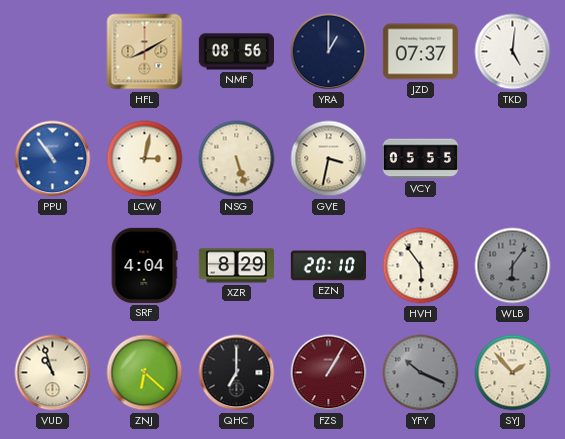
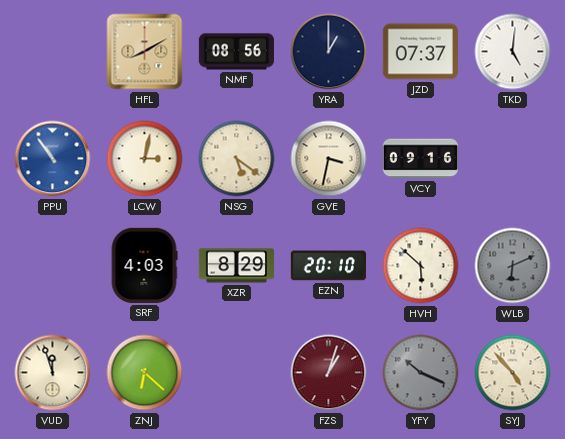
NSG: 5:27 -> 5:21 (237, 159)
VCY: 05:55 -> 09:16 (420, 159)
SRF: 4:04 -> 4:03 (144, 265)
HVH: 5:54 -> 5:52 (421, 266)
WLB: 6:06 -> 6:11 (513, 266)
VUD: 10:57 -> 11:57 (53, 373)
QHC: 7:00 -> none (237, 373)
FZS: 1:05 -> 1:03 (329, 373)
SYJ: 1:53 -> 4:53 (513, 373)
